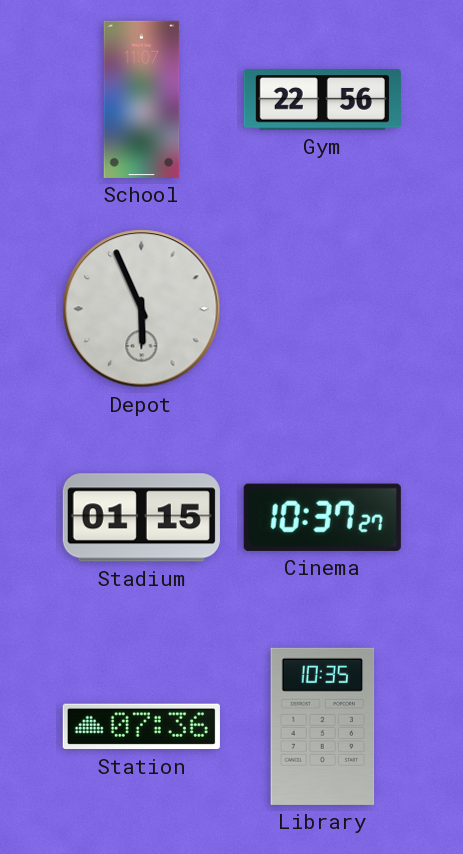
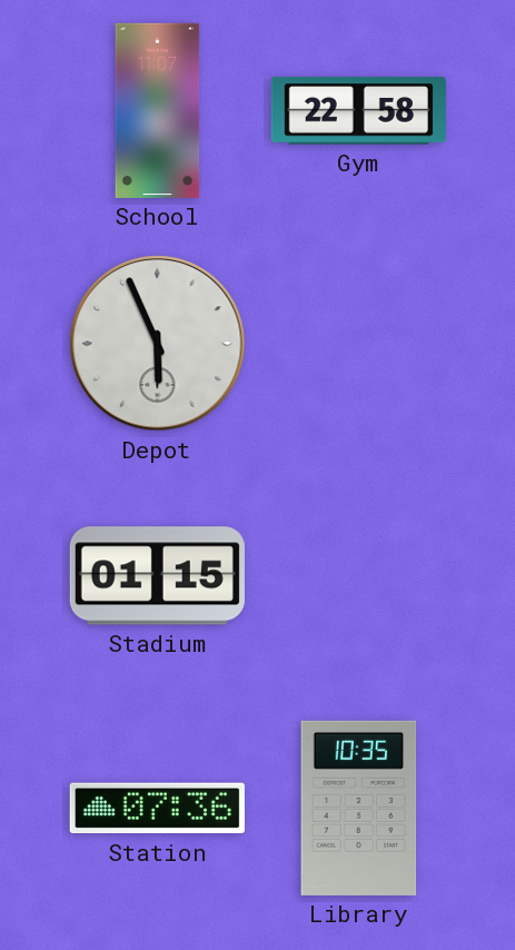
Gym: 22:56 -> 22:58 (358, 111)
Cinema: 10:37 -> none (322, 517)
